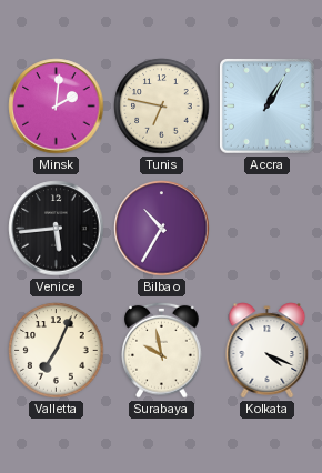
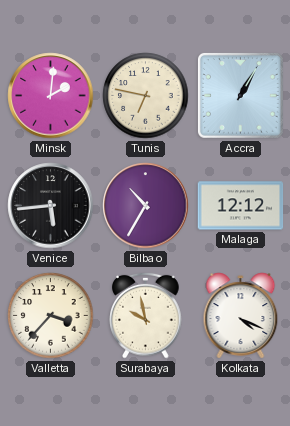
Malaga: none -> 12:12 (241, 206)
Valletta: 7:04 -> 3:37 (51, 316)
